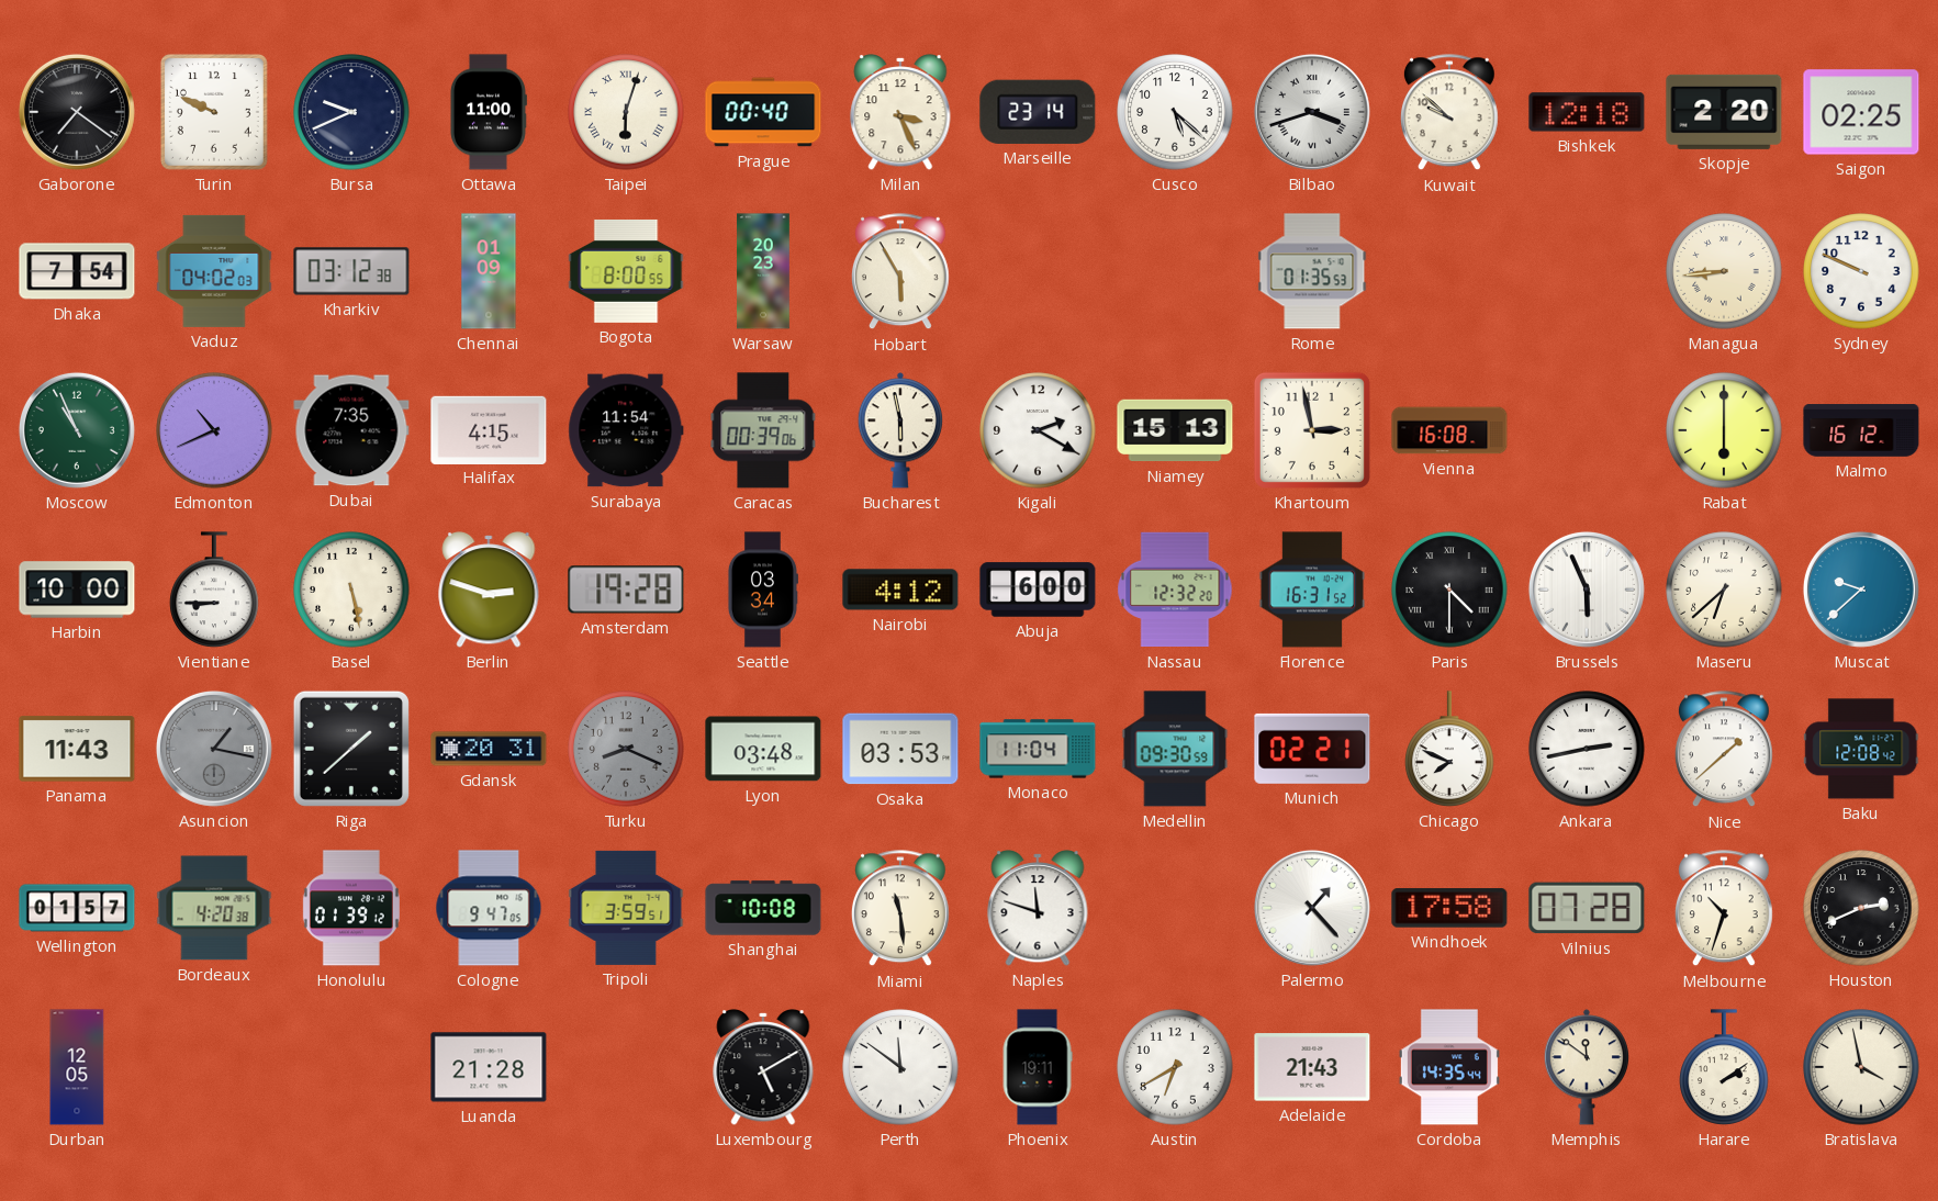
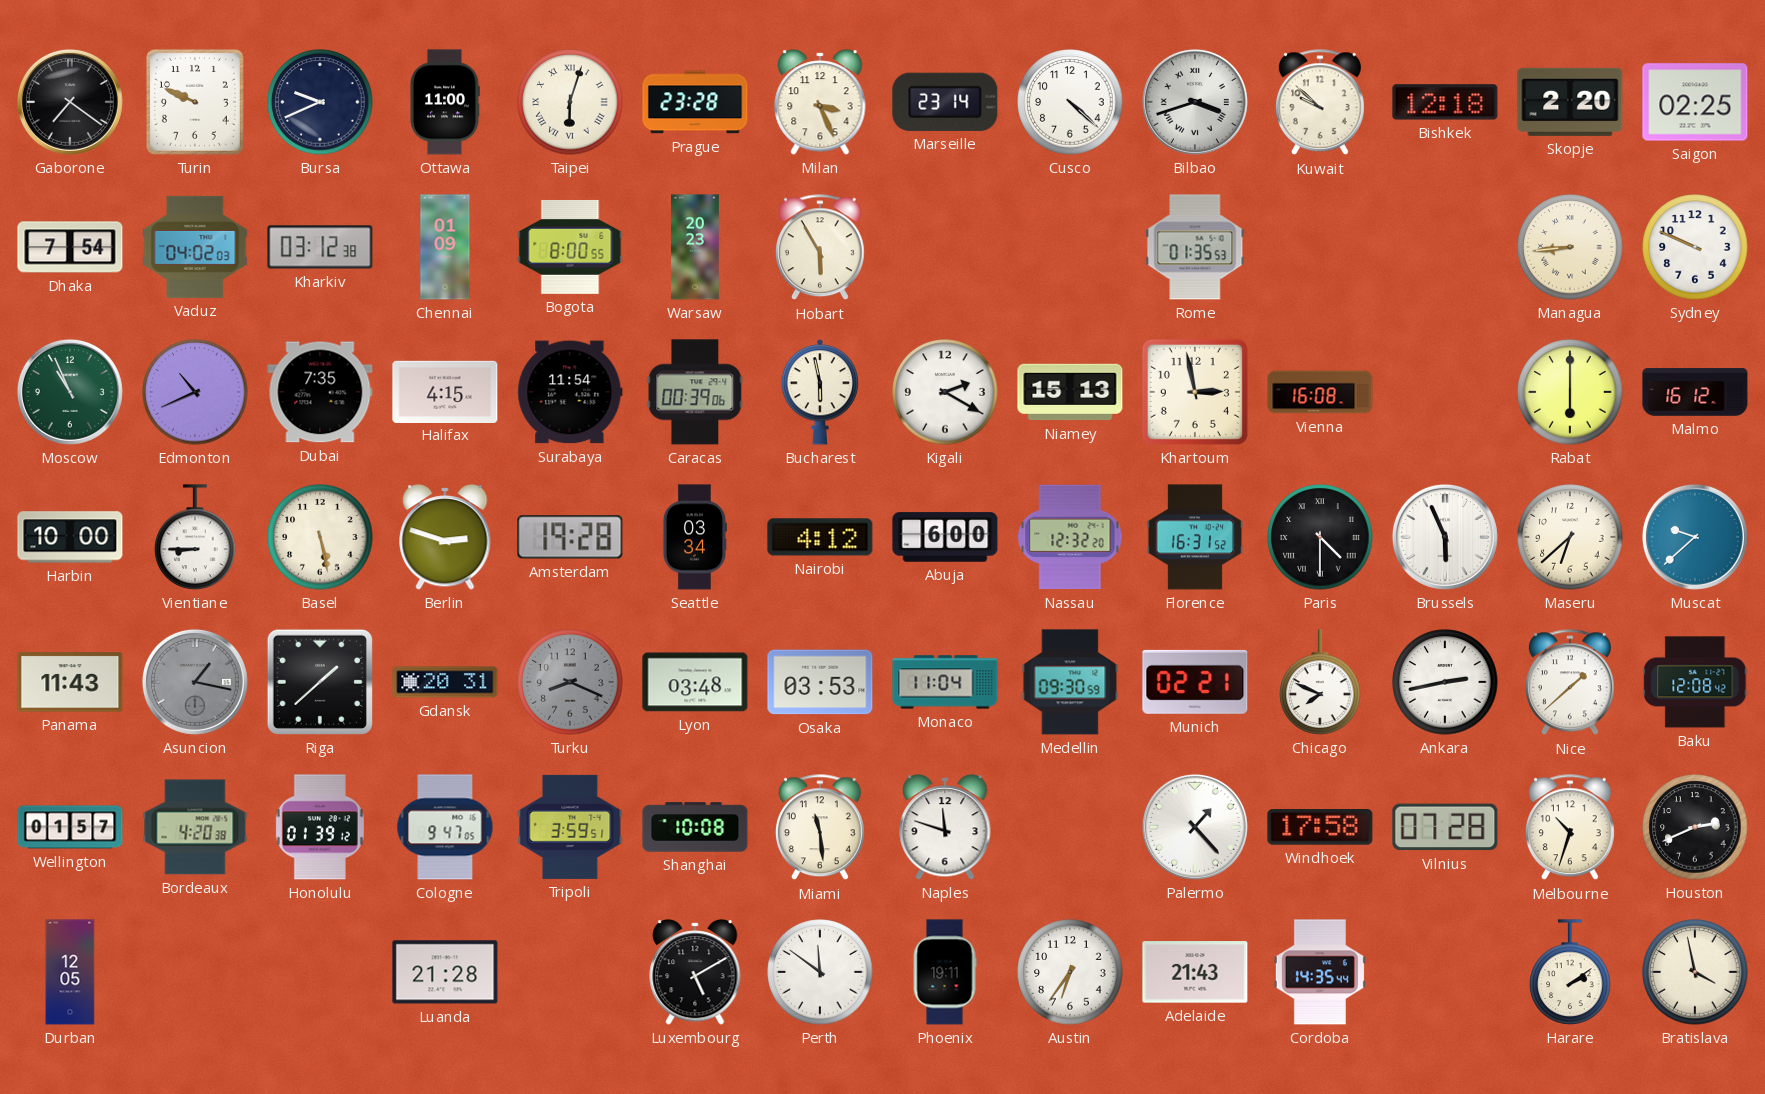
Prague: 00:40 -> 23:28 (695, 102)
Cusco: 5:22 -> 4:22 (1070, 102)
Austin: 6:40 -> 6:36 (1070, 972)
Memphis: 11:51 -> none (1586, 1067)
